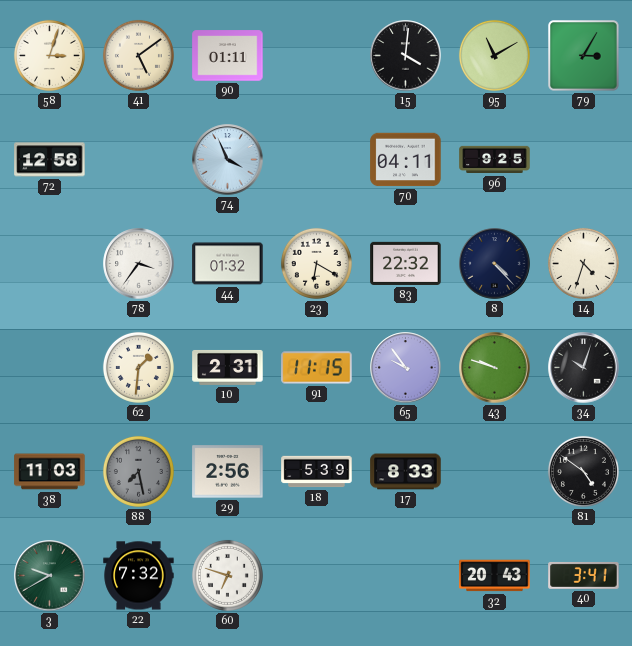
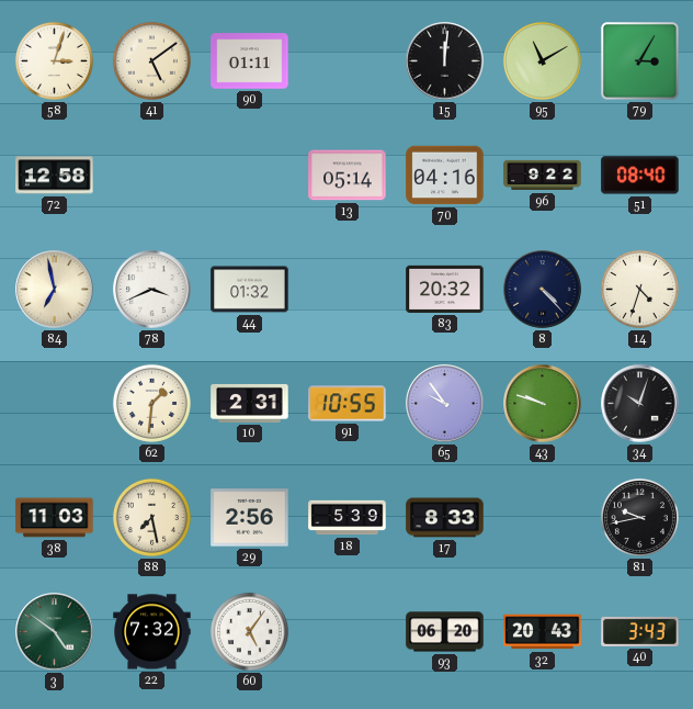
15: 4:01 -> 12:01 (445, 61)
74: 3:56 -> none (228, 160)
13: none -> 05:14 (348, 176)
70: 04:11 -> 04:16 (445, 176)
96: 9:25 -> 9:22 (543, 176)
51: none -> 08:40 (640, 176)
84: none -> 6:58 (55, 290)
78: 3:36 -> 3:41 (152, 290)
23: 6:20 -> none (316, 263)
83: 22:32 -> 20:32 (445, 289)
91: 11:15 -> 10:55 (348, 404)
88 dial: grey -> cream (151, 517)
81: 4:51 -> 9:43 (639, 517)
3: 9:40 -> 4:51 (55, 632)
60: 6:48 -> 5:06 (249, 631)
93: none -> 06:20 (445, 632)
40: 3:41 -> 3:43 (640, 631)
